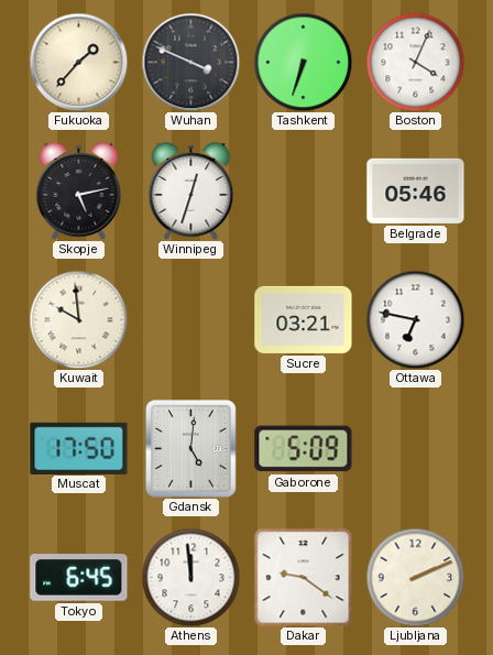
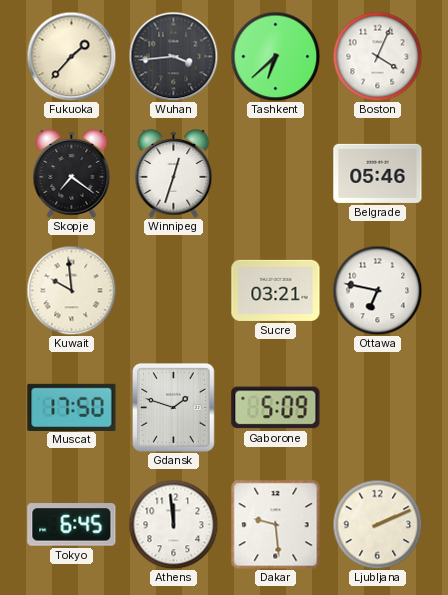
Wuhan: 3:49 -> 3:44 (173, 56)
Tashkent: 6:33 -> 6:38 (275, 56)
Skopje: 5:13 -> 7:21 (72, 174)
Gdansk: 5:01 -> 1:48 (174, 408)
Dakar: 9:21 -> 9:29 (275, 524)
